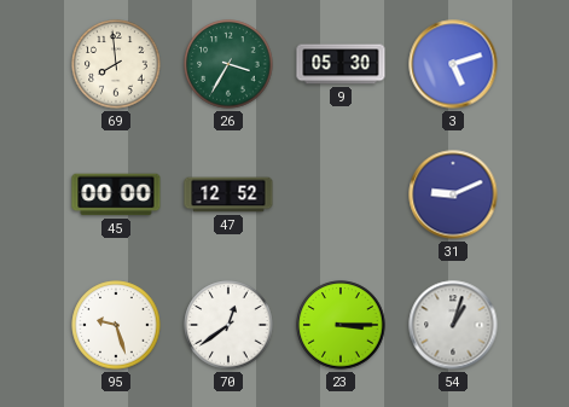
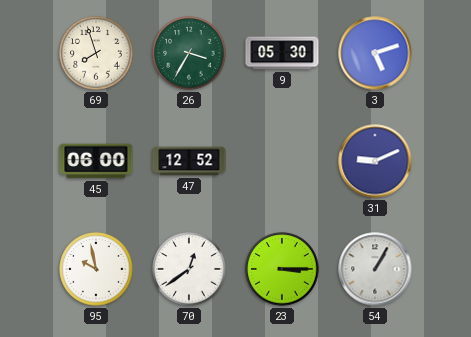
69: 7:59 -> 7:57 (96, 53)
45: 00:00 -> 06:00 (96, 161)
95: 9:27 -> 9:58 (96, 269)
54: 1:03 -> 1:05 (375, 269)
